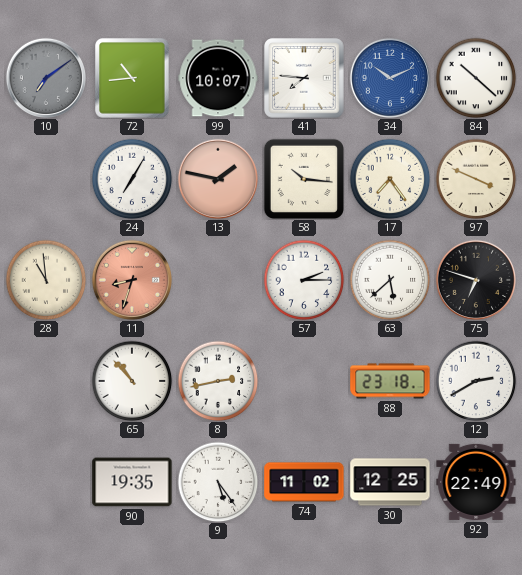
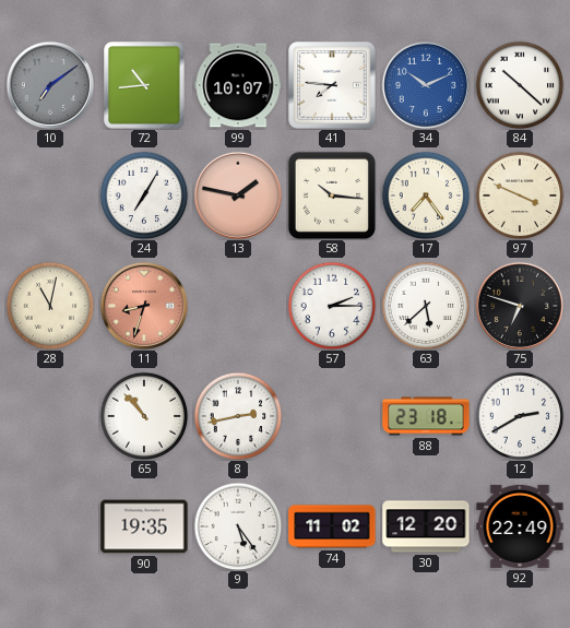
28: 10:59 -> 11:02 (50, 306)
30: 12:25 -> 12:20 (426, 526)
